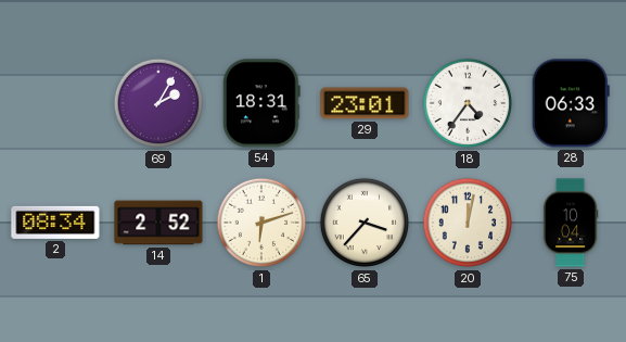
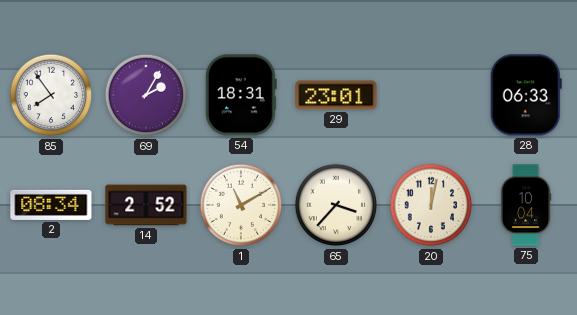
85: none -> 7:54 (51, 95)
18: 4:36 -> none (468, 103)
1: 6:12 -> 11:10 (241, 205)
